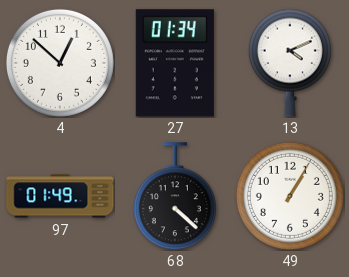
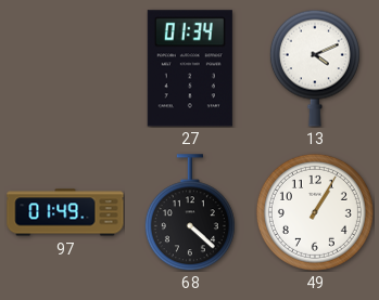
4: 12:52 -> none (60, 63)
